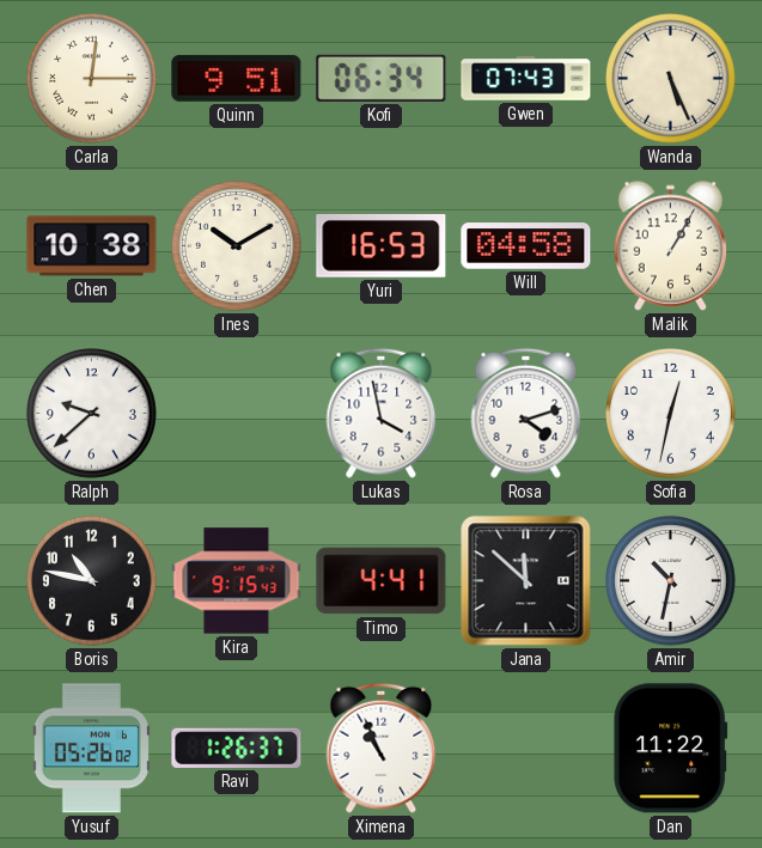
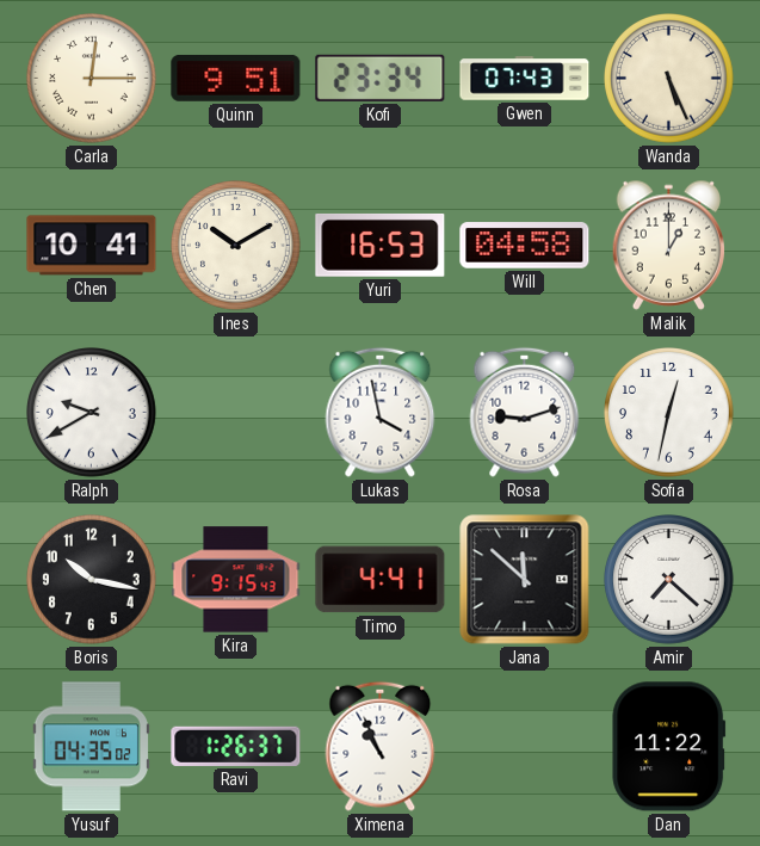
Kofi: 06:34 -> 23:34 (381, 78)
Chen: 10:38 -> 10:41 (92, 246)
Malik: 1:05 -> 1:00 (669, 245)
Ralph: 9:38 -> 9:40 (92, 413)
Rosa: 4:12 -> 9:12 (525, 412)
Boris: 10:47 -> 10:17 (92, 580)
Amir: 10:32 -> 7:22 (669, 580)
Yusuf: 05:26 -> 04:35 (91, 747)
